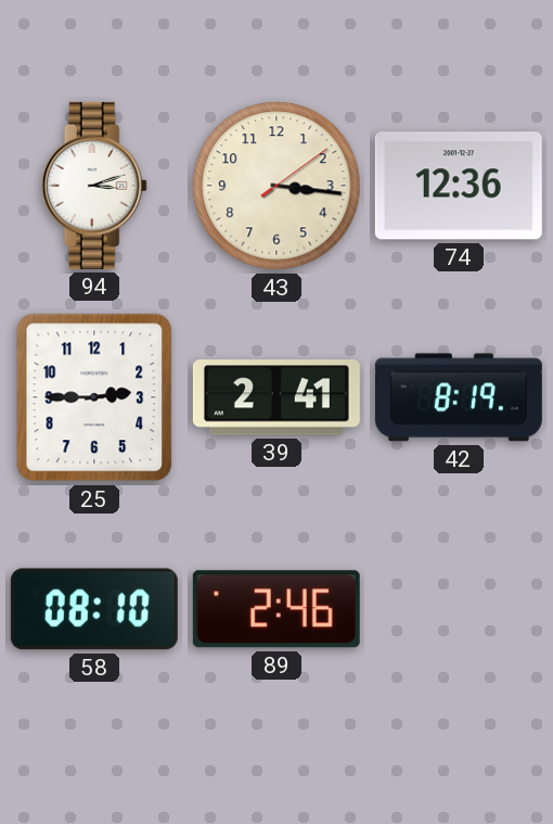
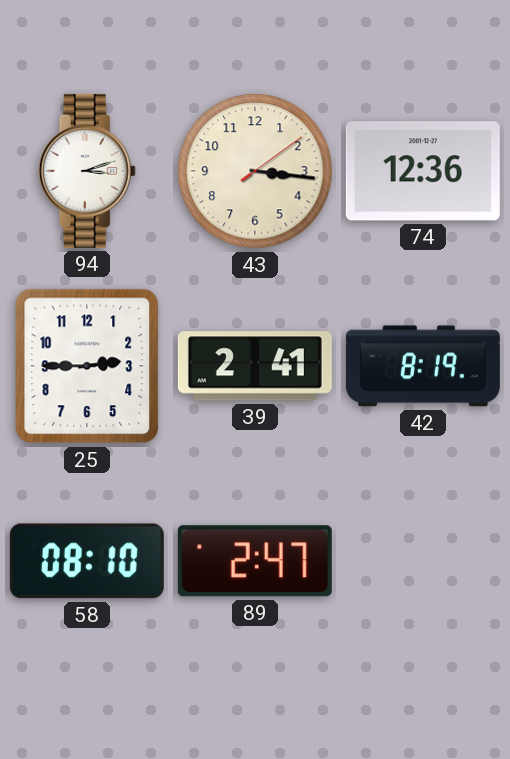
89: 2:46 -> 2:47 (255, 561)
